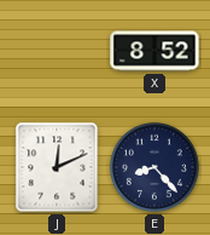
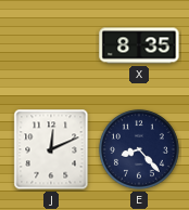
X: 8:52 -> 8:35 (139, 45)
